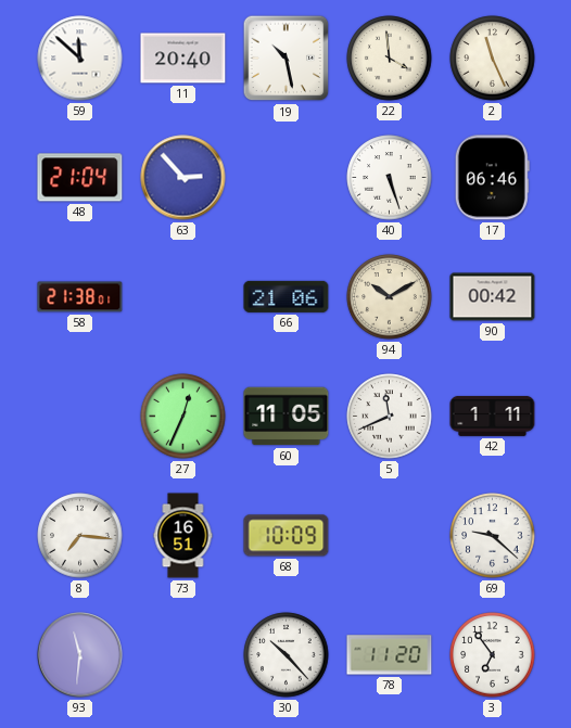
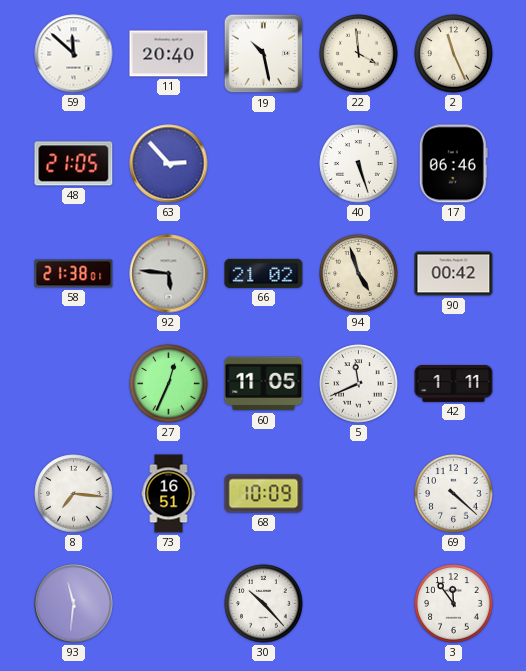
48: 21:04 -> 21:05 (74, 164)
92: none -> 5:46 (169, 274)
66: 21:06 -> 21:02 (264, 273)
94: 10:10 -> 4:57 (359, 274)
69: 9:22 -> 4:22 (454, 494)
78: 11:20 -> none (390, 655)
3: 6:54 -> 11:54 (454, 604)
